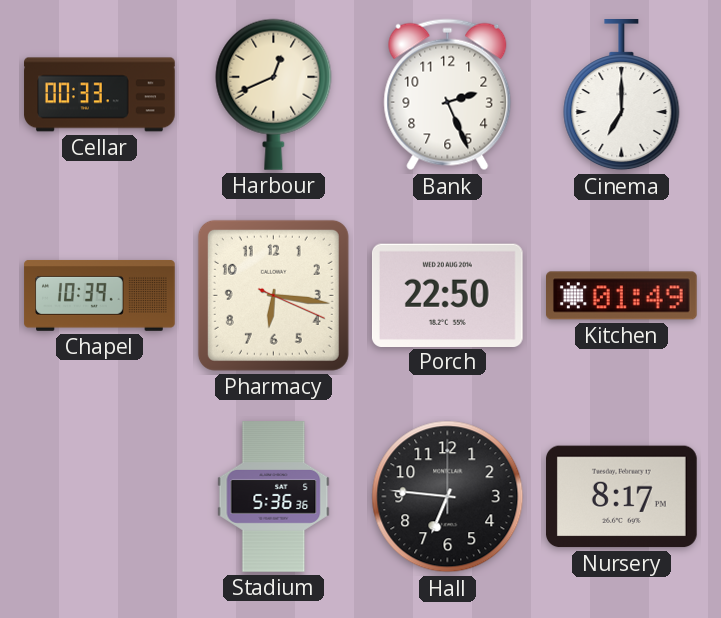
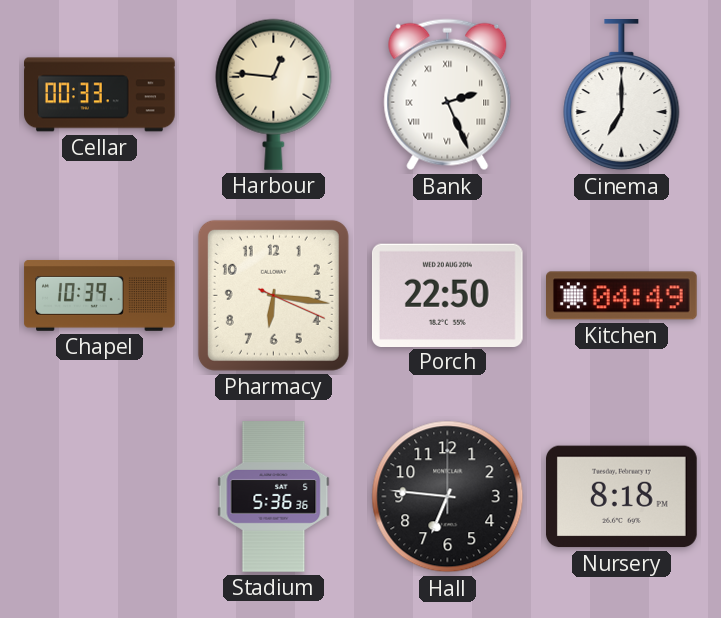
Harbour: 12:41 -> 12:46 (274, 94)
Bank numerals: Arabic -> Roman (448, 95)
Kitchen: 01:49 -> 04:49 (622, 296)
Nursery: 8:17 -> 8:18 (622, 497)
